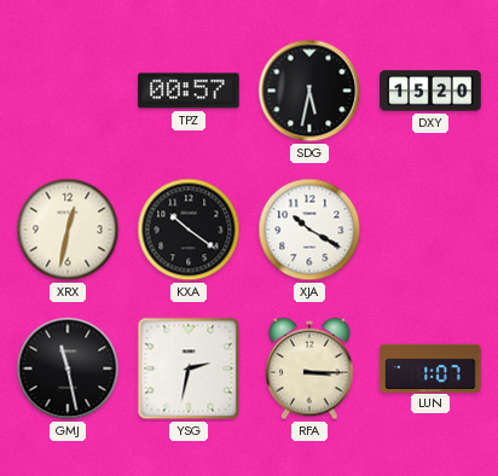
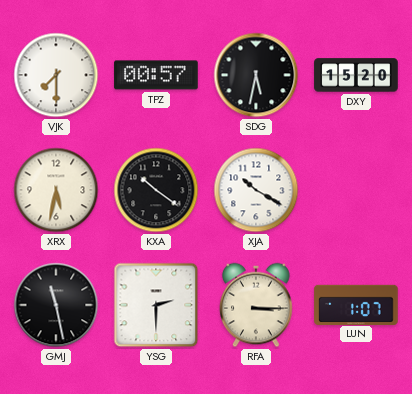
VJK: none -> 7:30 (56, 75)
XRX: 12:32 -> 5:32 (56, 190)
YSG: 2:32 -> 2:30 (156, 305)
